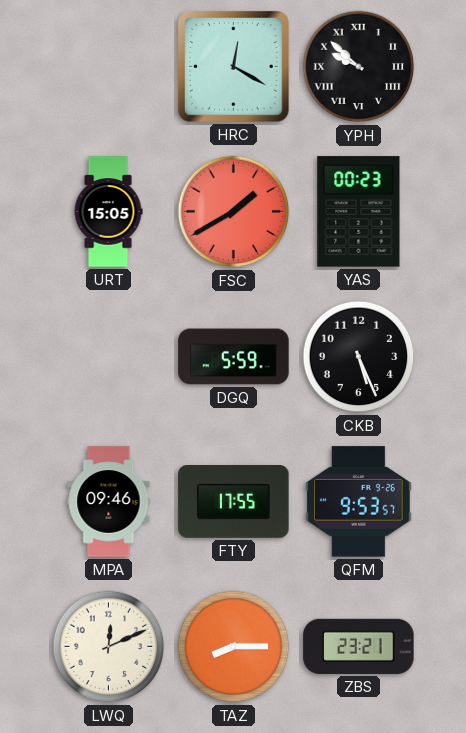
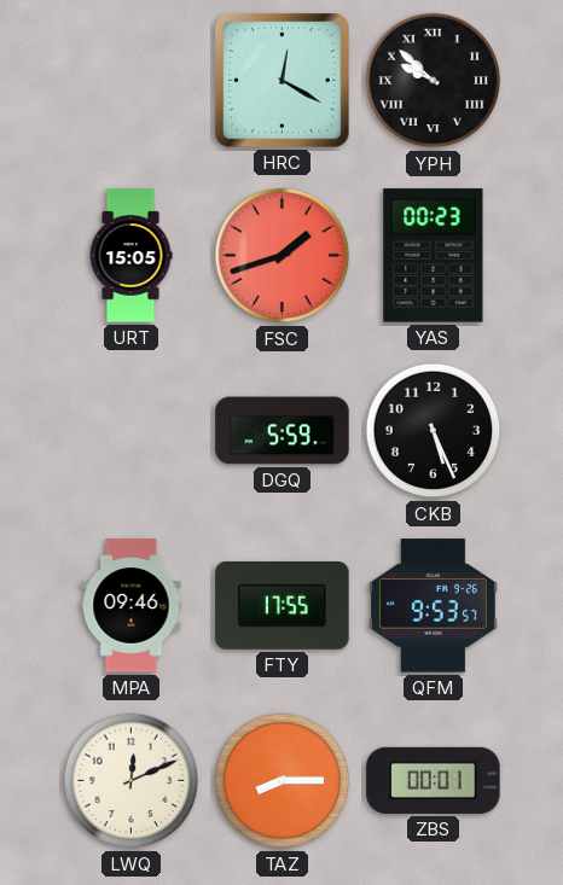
FSC: 1:40 -> 1:42 (283, 256)
ZBS: 23:21 -> 00:01 (434, 780)
